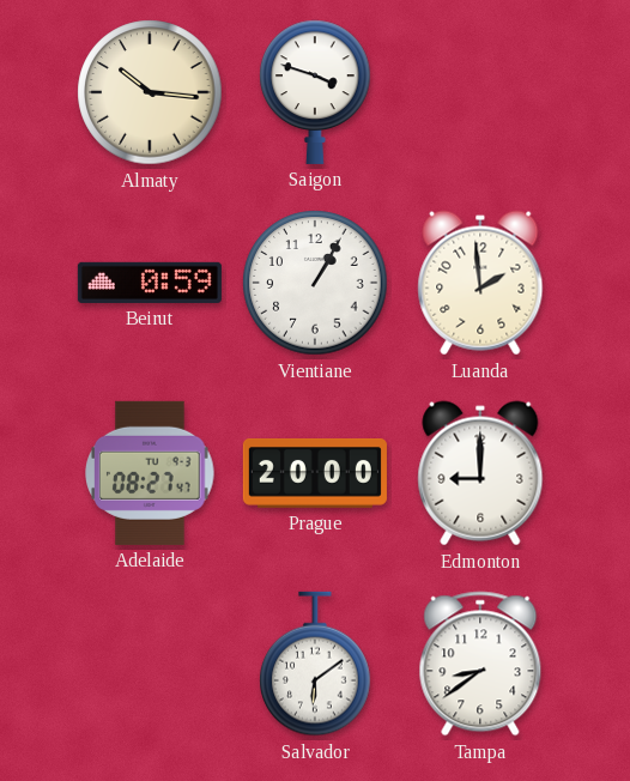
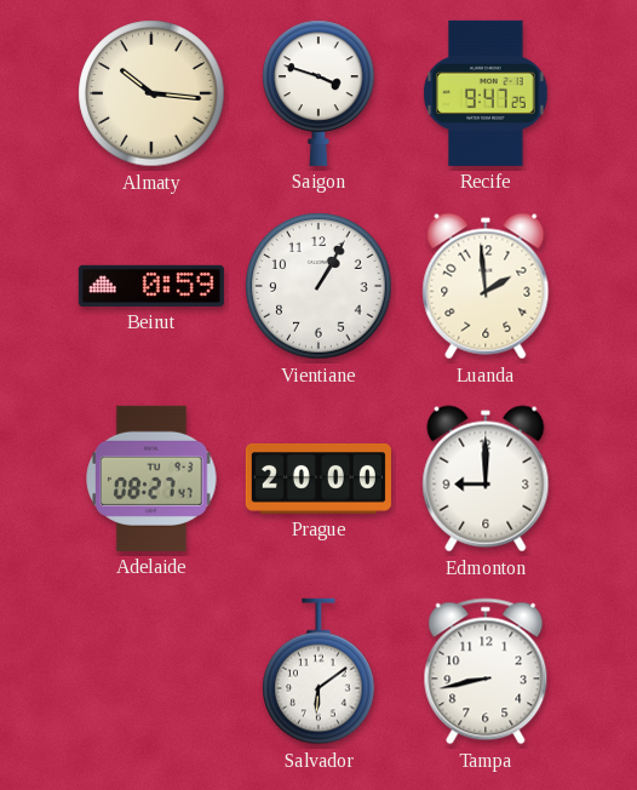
Recife: none -> 9:47 (486, 93)
Tampa: 8:39 -> 8:43 (486, 671)
